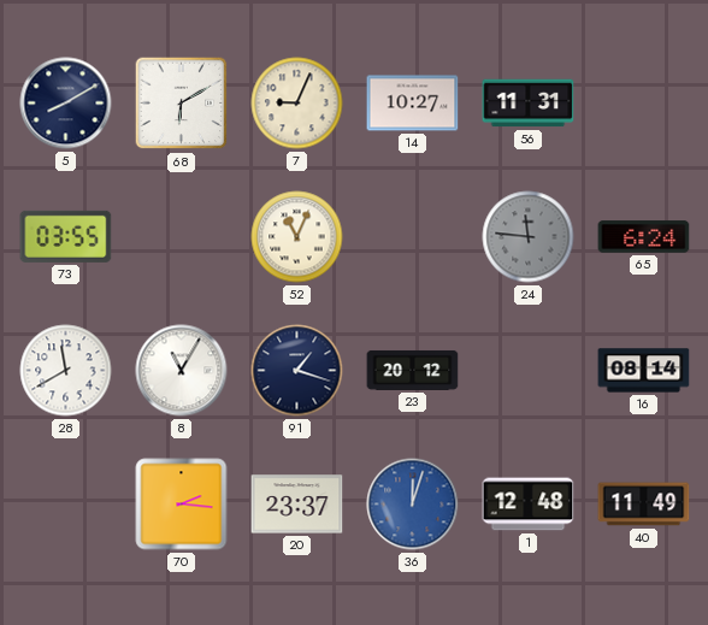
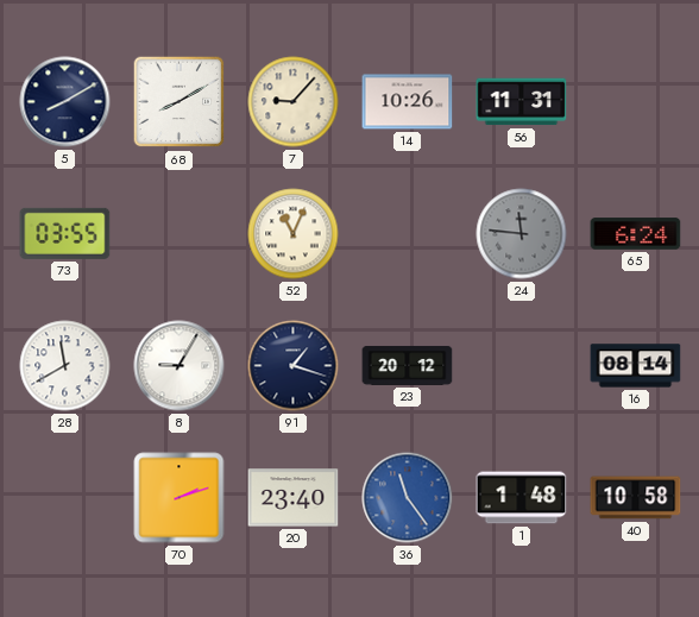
68: 6:10 -> 8:10 (180, 102)
7: 9:04 -> 9:07 (294, 102)
14: 10:27 -> 10:26 (408, 102)
8: 11:05 -> 9:05 (180, 366)
70: 2:16 -> 2:12 (180, 498)
20: 23:37 -> 23:40 (294, 498)
36: 12:03 -> 11:24 (408, 498)
1: 12:48 -> 1:48 (522, 498)
40: 11:49 -> 10:58 (636, 498)
